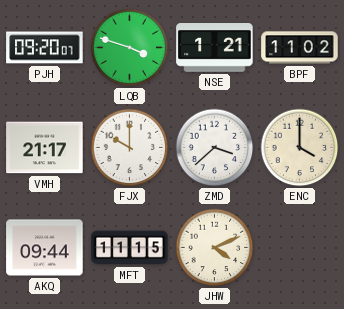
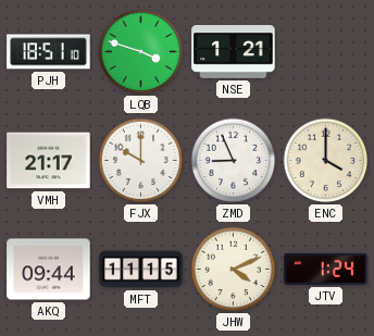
PJH: 09:20 -> 18:51 (49, 52)
BPF: 11:02 -> none (300, 48)
ZMD: 3:38 -> 8:56 (234, 161)
JTV: none -> 1:24 (326, 269)
